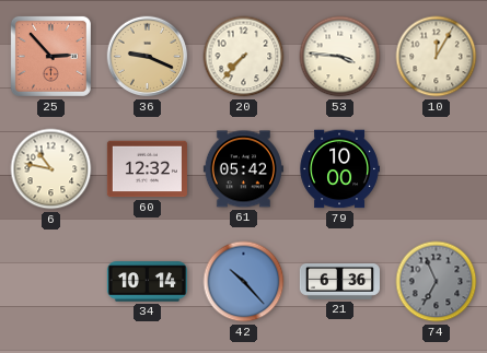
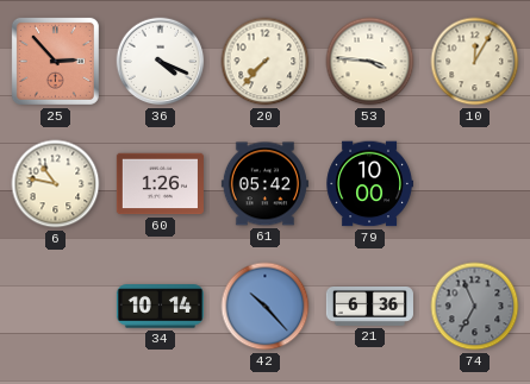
36: 9:19 -> 4:19 (161, 62)
36 dial: champagne -> white (161, 62)
60: 12:32 -> 1:26 (160, 184)
